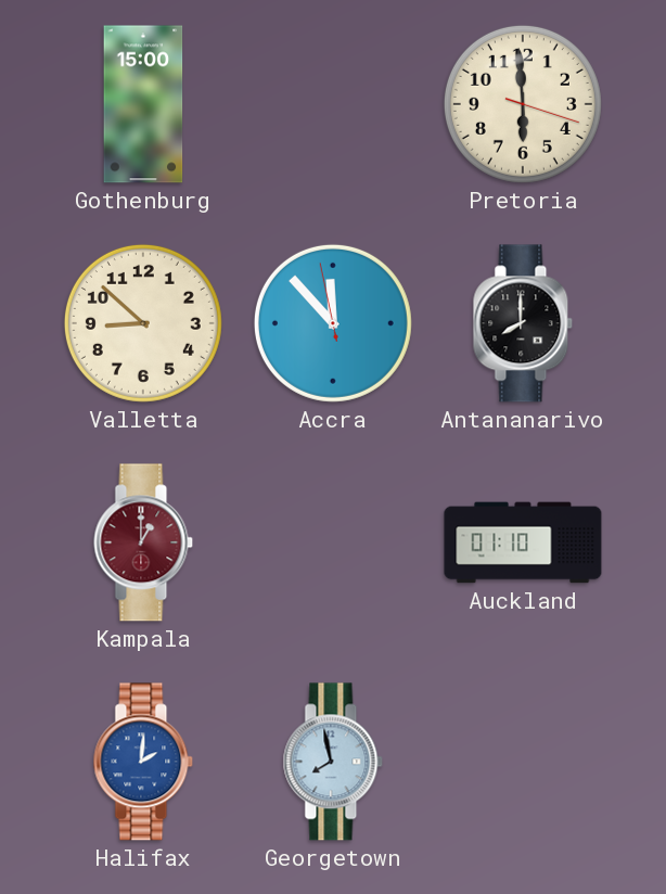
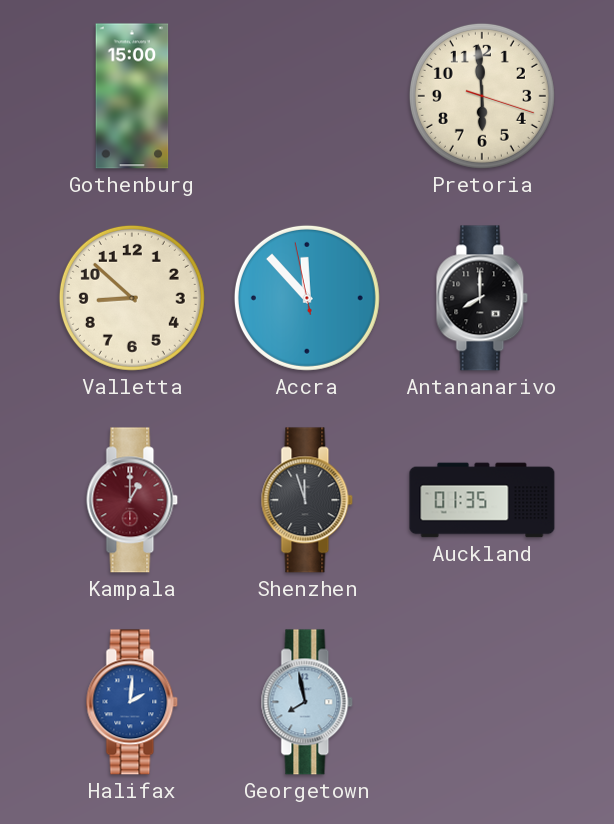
Shenzhen: none -> 11:57 (307, 500)
Auckland: 01:10 -> 01:35 (482, 500)
